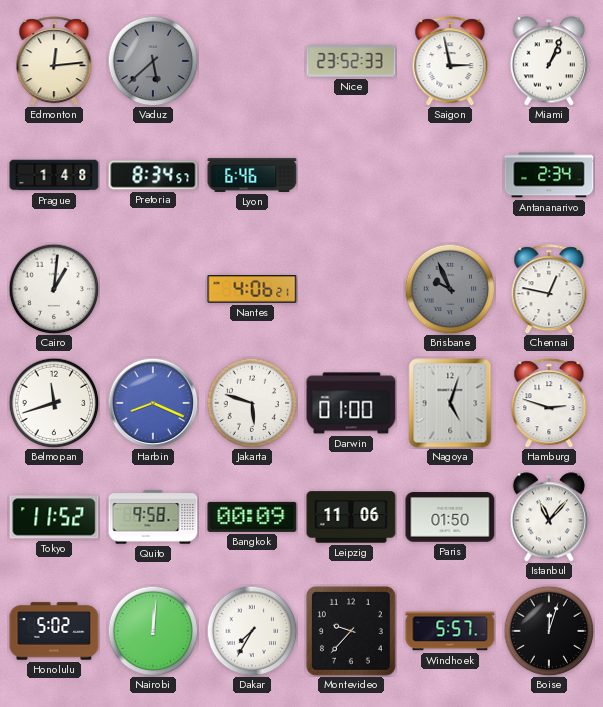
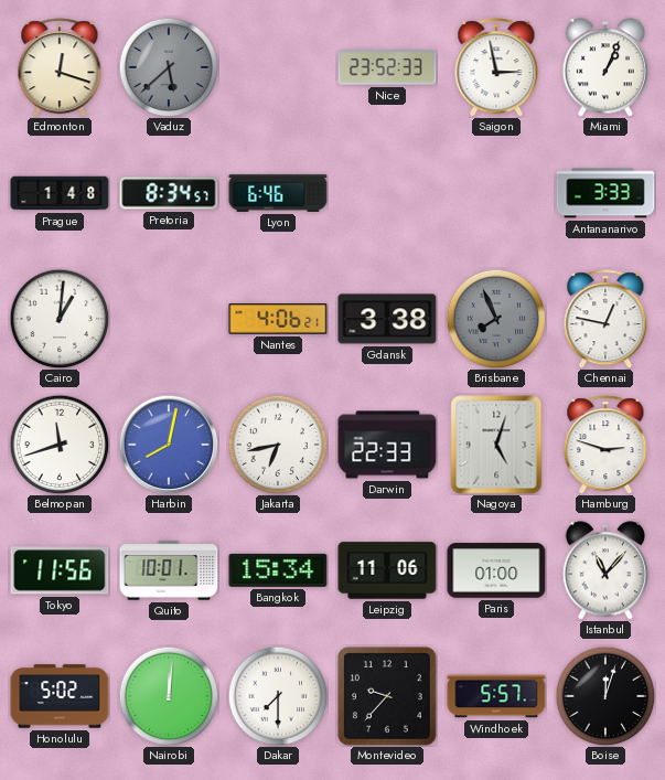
Edmonton: 12:14 -> 12:18 (60, 67)
Antananarivo: 2:34 -> 3:33 (605, 193)
Gdansk: none -> 3:38 (387, 319)
Brisbane: 9:56 -> 7:56 (496, 319)
Harbin: 8:19 -> 8:02 (169, 445)
Jakarta: 5:48 -> 6:43 (278, 445)
Darwin: 01:00 -> 22:33 (387, 445)
Tokyo: 11:52 -> 11:56 (60, 570)
Quito: 9:58 -> 10:01 (169, 570)
Bangkok: 00:09 -> 15:34 (278, 570)
Paris: 01:50 -> 01:00 (496, 570)
Dakar: 7:35 -> 7:30 (278, 696)
